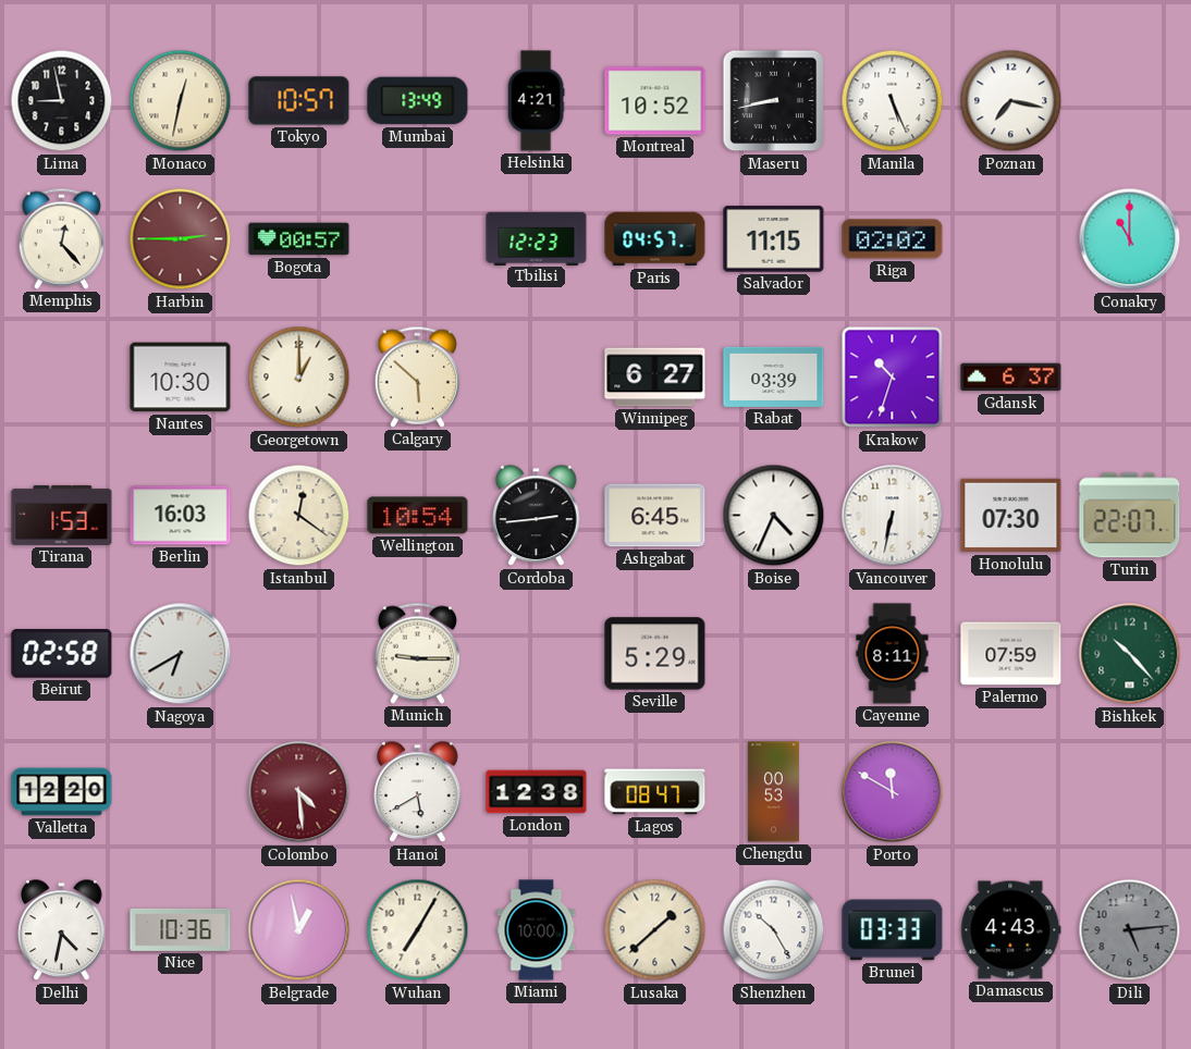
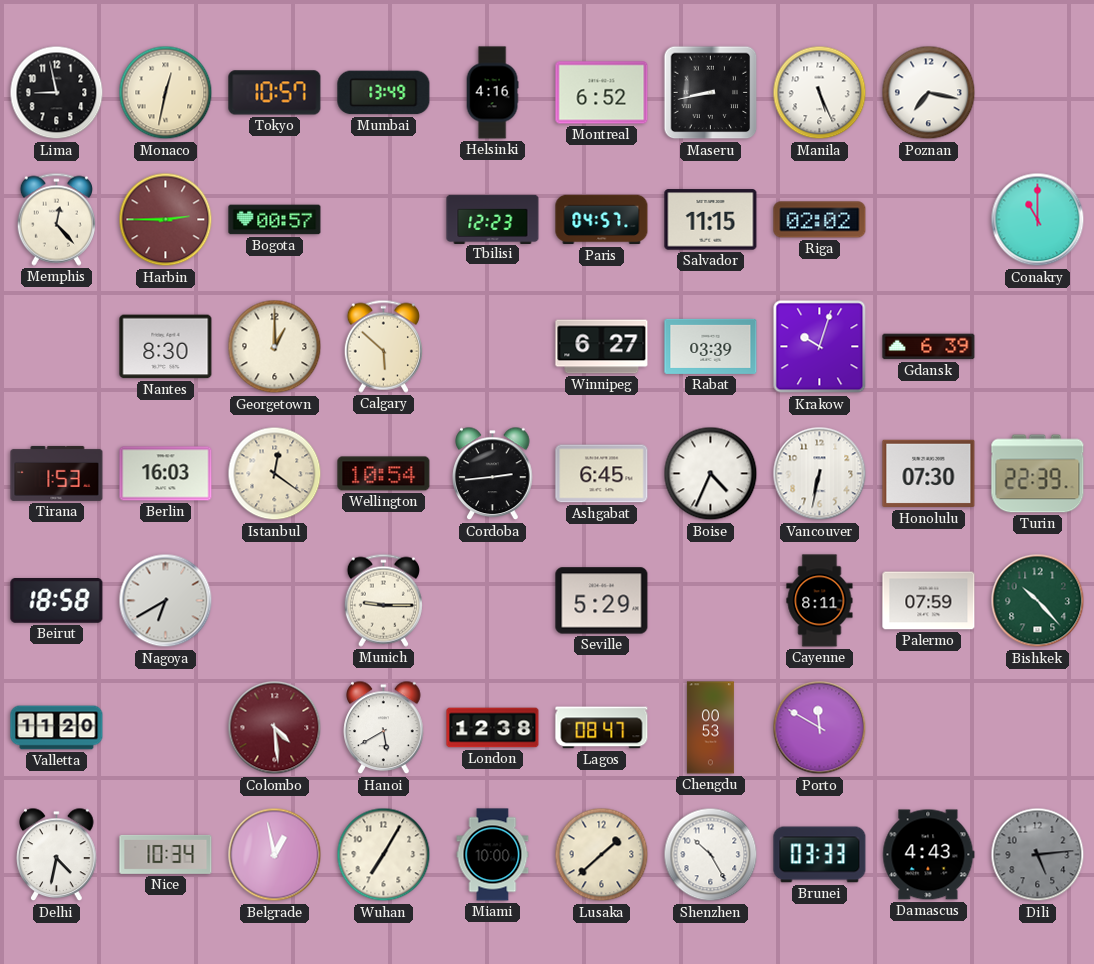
Helsinki: 4:21 -> 4:16 (492, 93)
Montreal: 10:52 -> 6:52 (602, 93)
Nantes: 10:30 -> 8:30 (166, 347)
Krakow: 10:33 -> 10:03 (820, 347)
Gdansk: 6:37 -> 6:39 (929, 347)
Turin: 22:07 -> 22:39 (1038, 474)
Beirut: 02:58 -> 18:58 (57, 601)
Valletta: 12:20 -> 11:20 (57, 728)
Nice: 10:36 -> 10:34 (166, 854)
